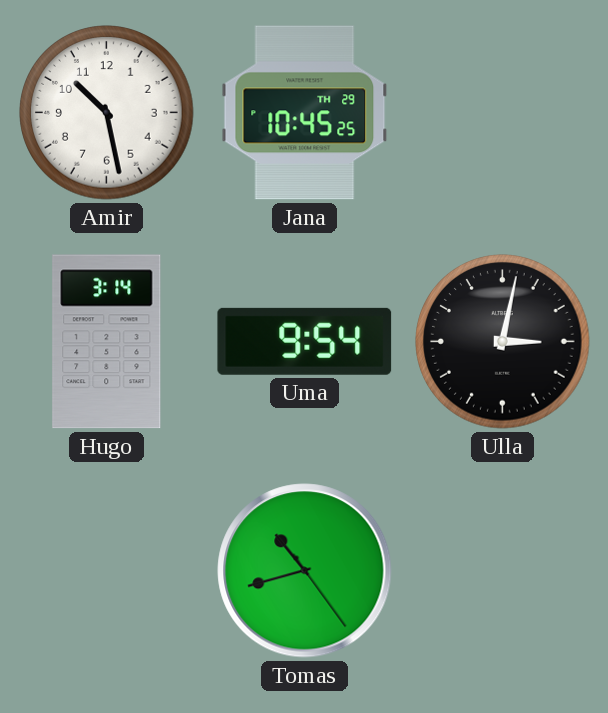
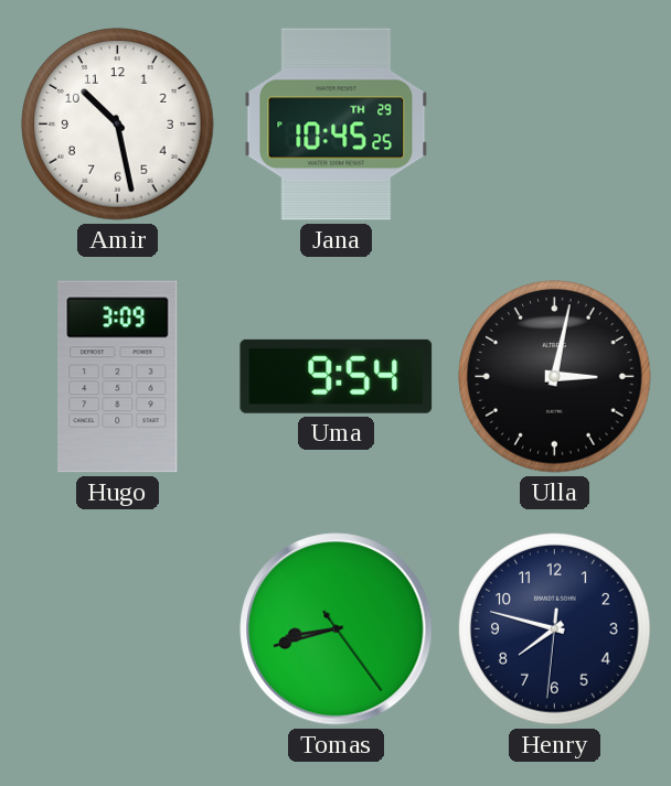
Hugo: 3:14 -> 3:09 (118, 377)
Tomas: 10:42 -> 8:42 (337, 629)
Henry: none -> 7:47 (555, 629)
